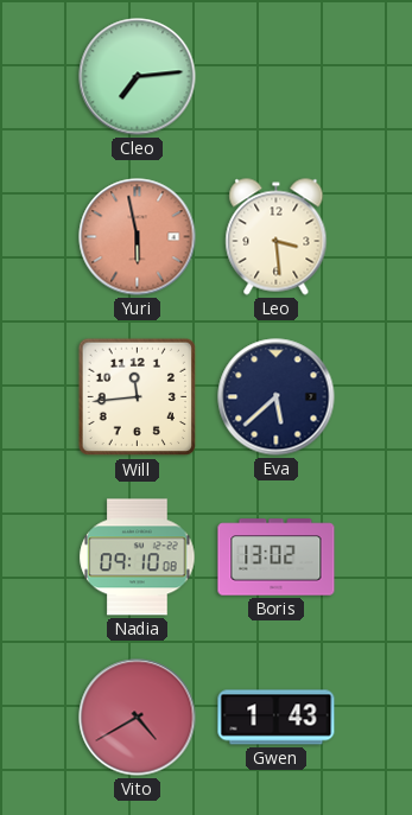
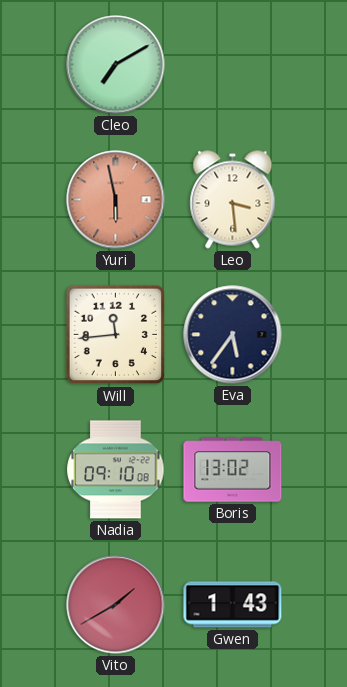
Cleo: 7:14 -> 7:10 (116, 65)
Eva: 5:38 -> 5:36 (233, 335)
Vito: 4:40 -> 1:40 (116, 605)
